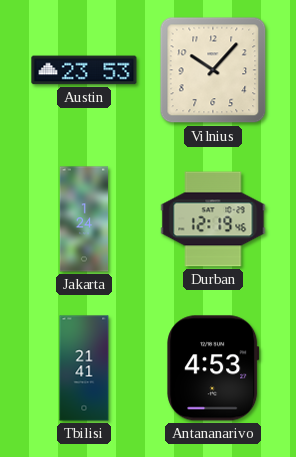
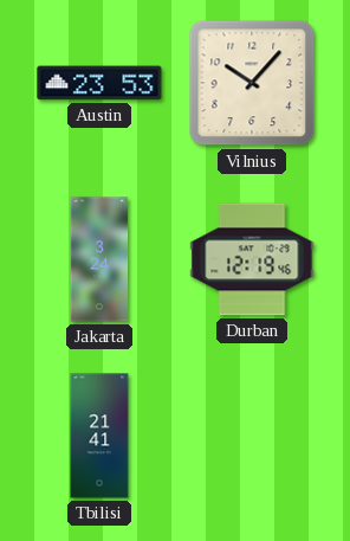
Jakarta: 1:24 -> 3:24 (99, 259)
Antananarivo: 4:53 -> none (213, 368)
